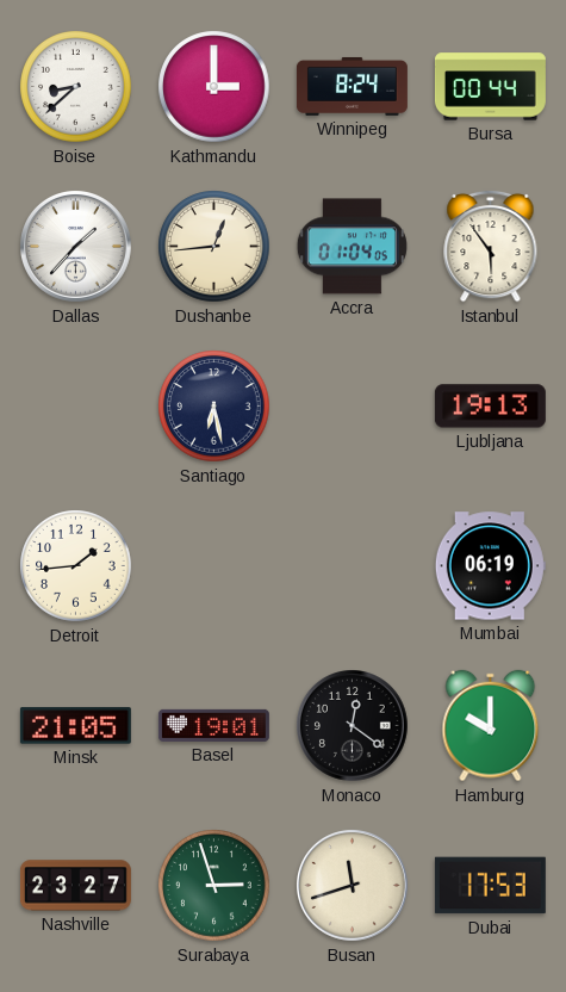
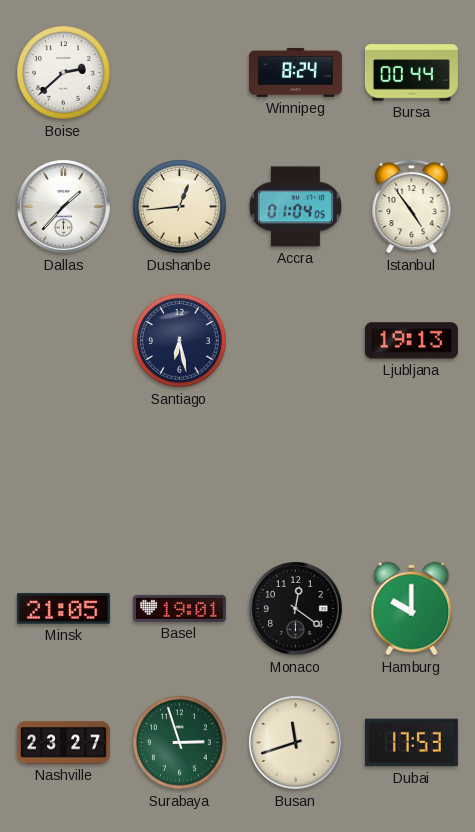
Boise: 8:38 -> 2:38 (64, 73)
Kathmandu: 3:00 -> none (214, 87)
Istanbul: 5:54 -> 4:54 (412, 206)
Detroit: 1:44 -> none (76, 566)
Mumbai: 06:19 -> none (490, 566)
